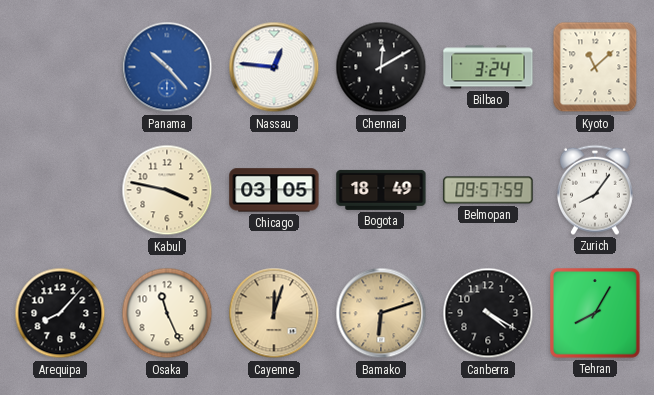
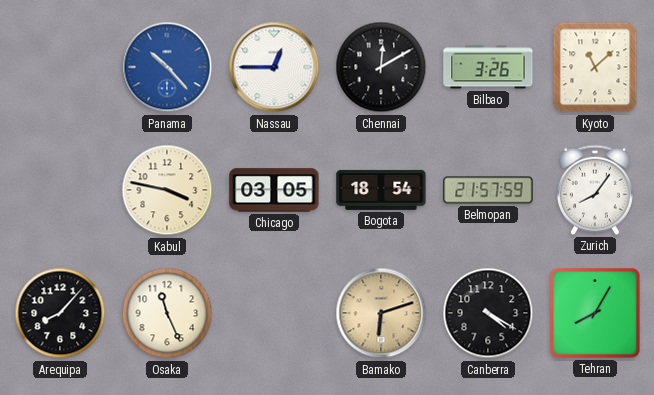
Nassau: 12:46 -> 12:45 (274, 67)
Bilbao: 3:24 -> 3:26 (488, 67)
Bogota: 18:49 -> 18:54 (381, 190)
Belmopan: 09:57 -> 21:57 (488, 190)
Cayenne: 12:03 -> none (274, 313)
